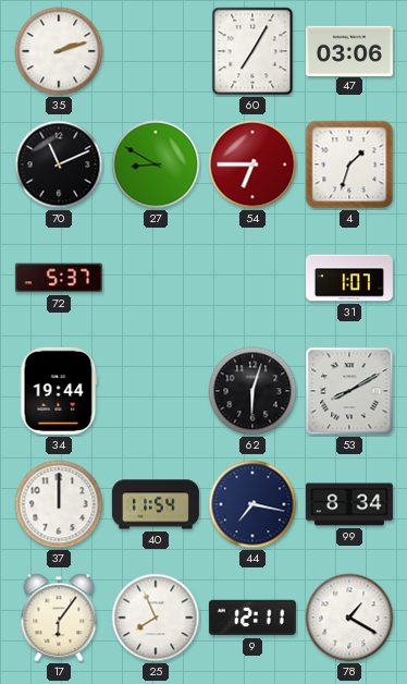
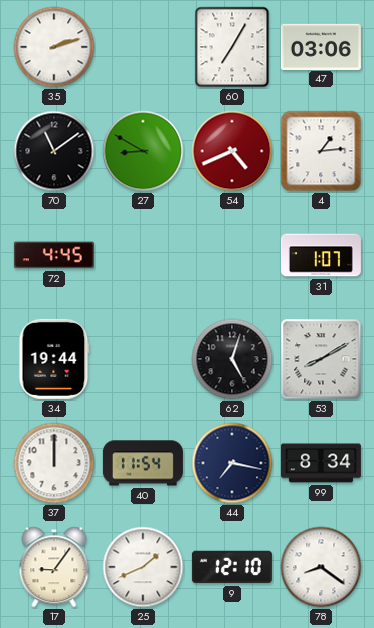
70: 11:11 -> 11:09 (54, 151)
54: 6:45 -> 4:41 (232, 151)
4: 1:33 -> 1:14 (321, 151)
72: 5:37 -> 4:45 (54, 255)
62: 6:03 -> 5:03 (232, 359)
17: 6:06 -> 9:06 (54, 567)
25: 7:56 -> 1:41 (143, 567)
9: 12:11 -> 12:10 (232, 567)
78: 1:20 -> 8:21 (321, 567)
